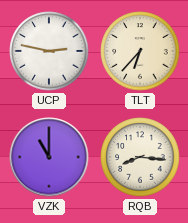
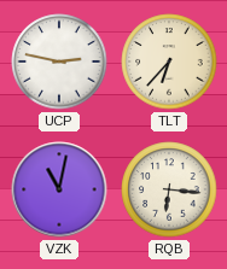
VZK: 11:00 -> 11:02 (59, 189)
RQB: 8:16 -> 6:16 (169, 189)
